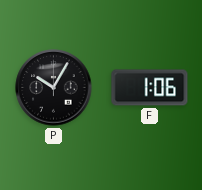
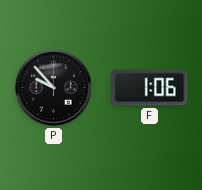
P: 10:05 -> 9:53 (54, 88)
